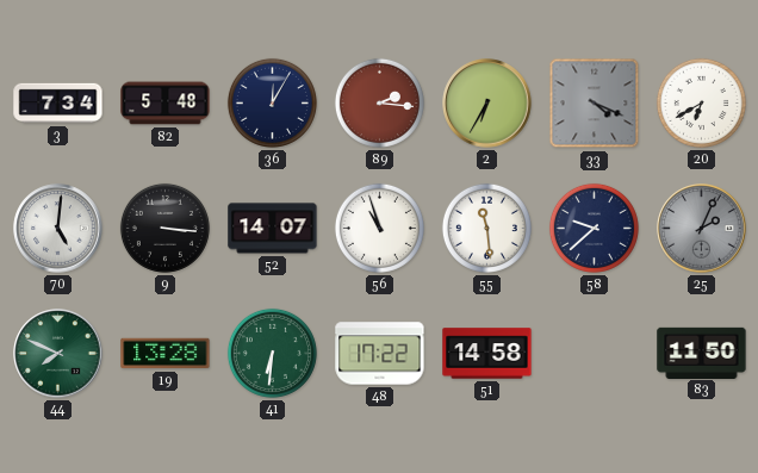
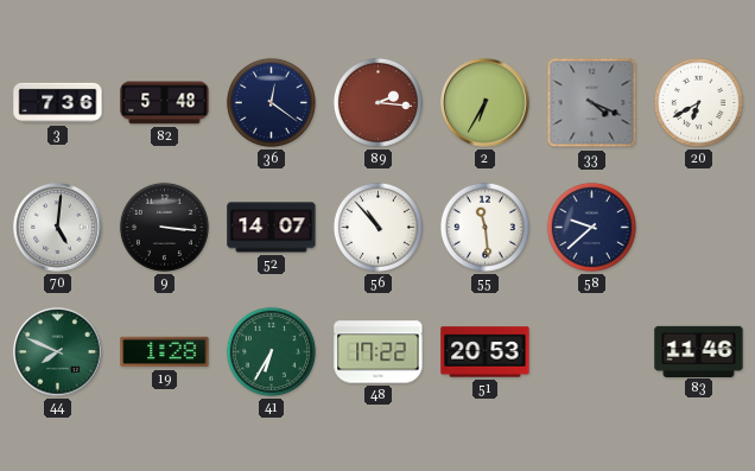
3: 7:34 -> 7:36 (58, 103)
36: 12:05 -> 12:21 (271, 102)
56: 10:57 -> 10:53 (377, 227)
25: 2:04 -> none (702, 229)
19: 13:28 -> 1:28 (165, 352)
41: 6:31 -> 6:35 (271, 351)
51: 14:58 -> 20:53 (486, 352)
83: 11:50 -> 11:46 (699, 351)
